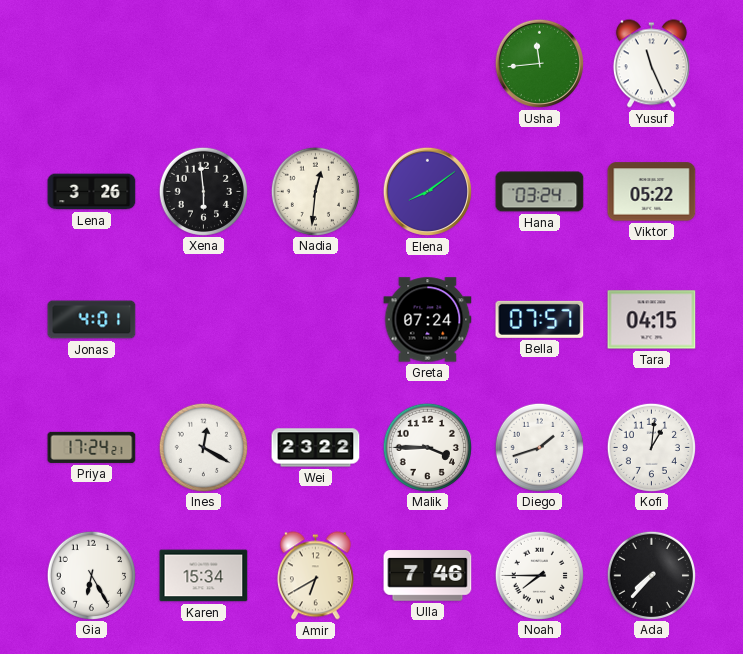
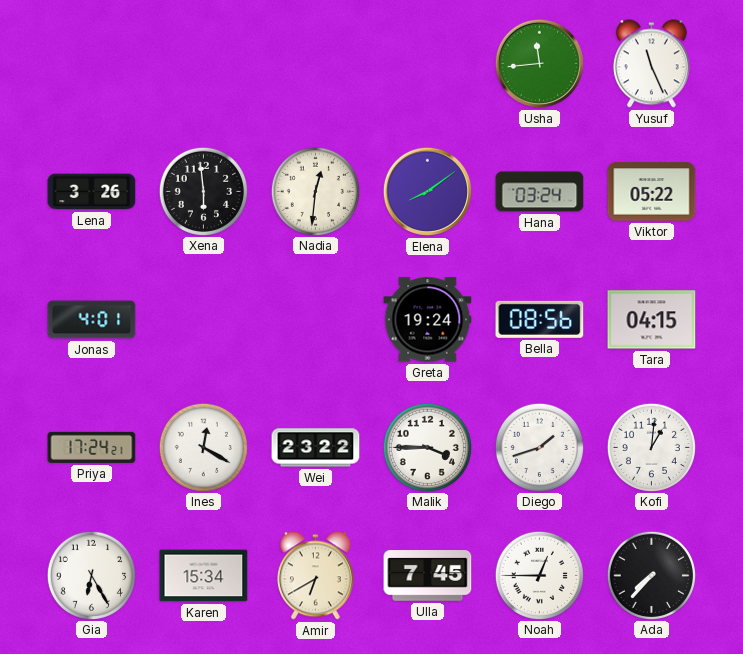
Greta: 07:24 -> 19:24 (428, 320)
Bella: 07:57 -> 08:56 (540, 319)
Ulla: 7:46 -> 7:45 (428, 576)
Noah: 7:45 -> 12:45 (539, 575)
